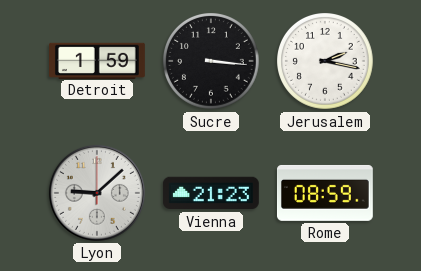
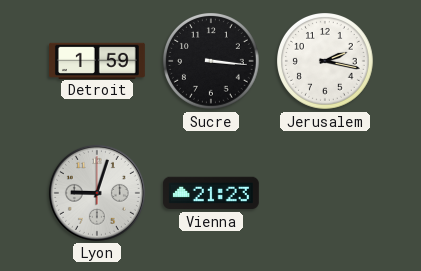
Lyon: 9:08 -> 9:03 (97, 193)
Rome: 08:59 -> none (325, 193)
